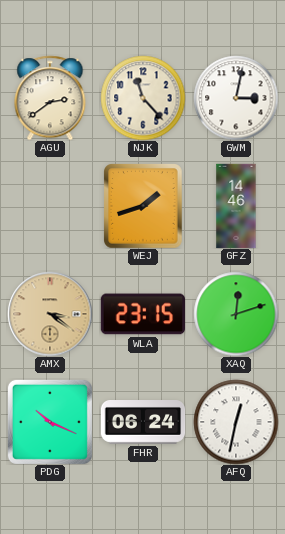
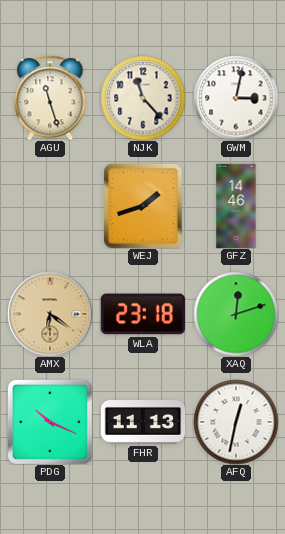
AGU: 2:39 -> 11:27 (50, 98)
AMX: 3:21 -> 6:21 (50, 314)
WLA: 23:15 -> 23:18 (142, 314)
FHR: 06:24 -> 11:13 (143, 423)
